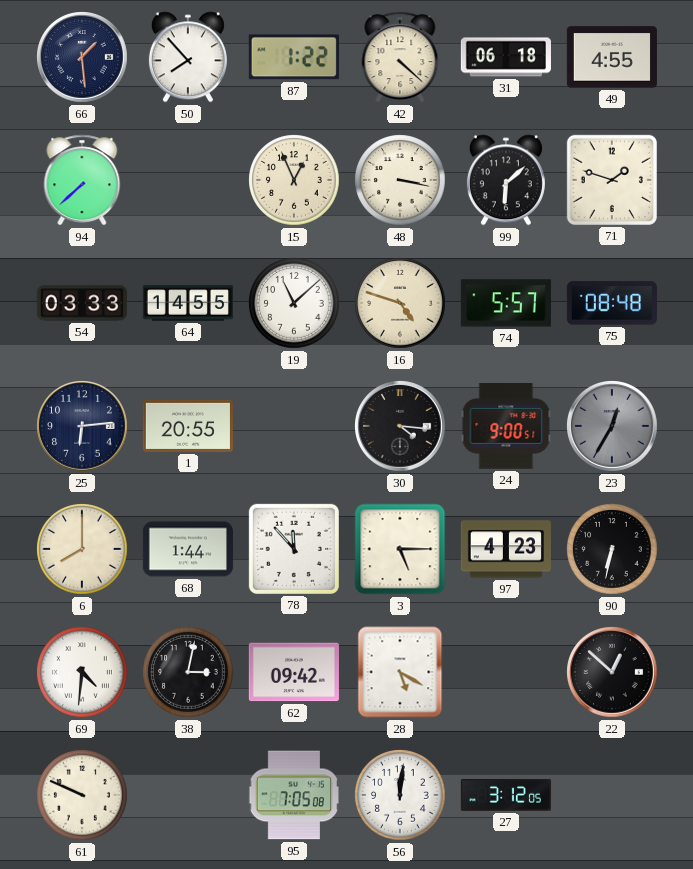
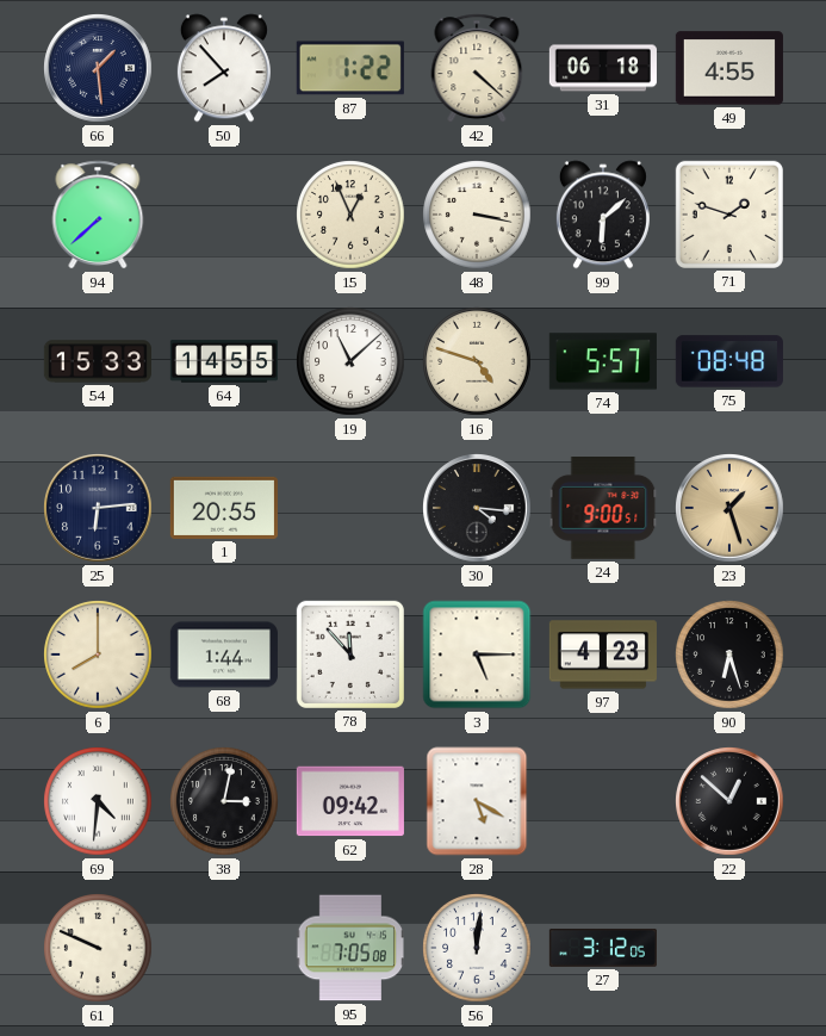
54: 03:33 -> 15:33 (98, 361)
23: 12:35 -> 1:27 (731, 509)
23 dial: grey -> champagne (731, 509)
90: 6:32 -> 6:27 (729, 655)
